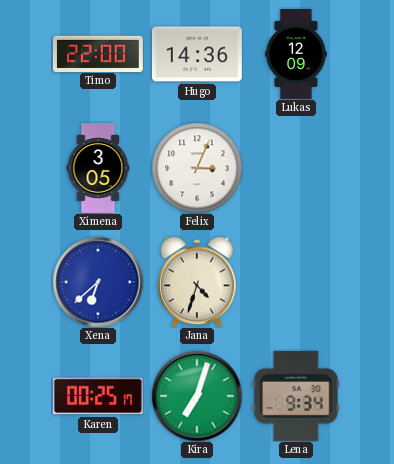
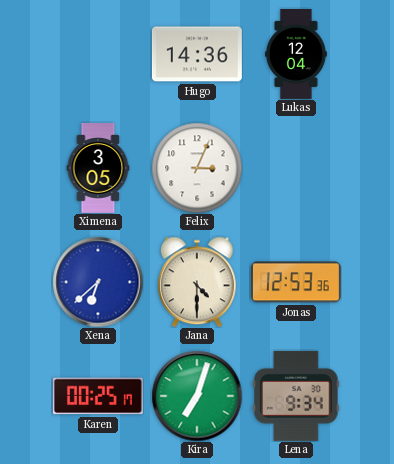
Timo: 22:00 -> none (98, 53)
Lukas: 12:09 -> 12:04 (296, 54)
Jana: 4:33 -> 4:30 (198, 282)
Jonas: none -> 12:53 (296, 282)
